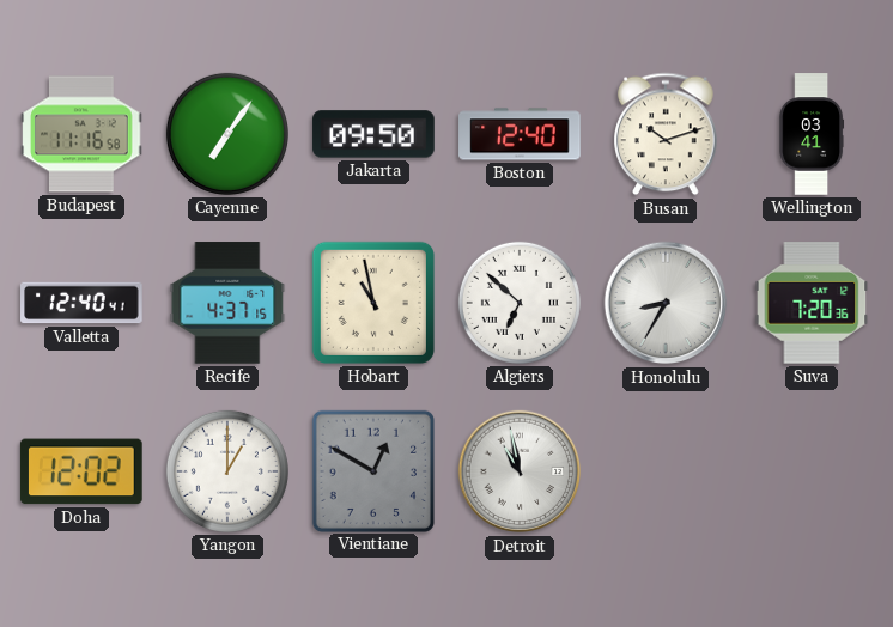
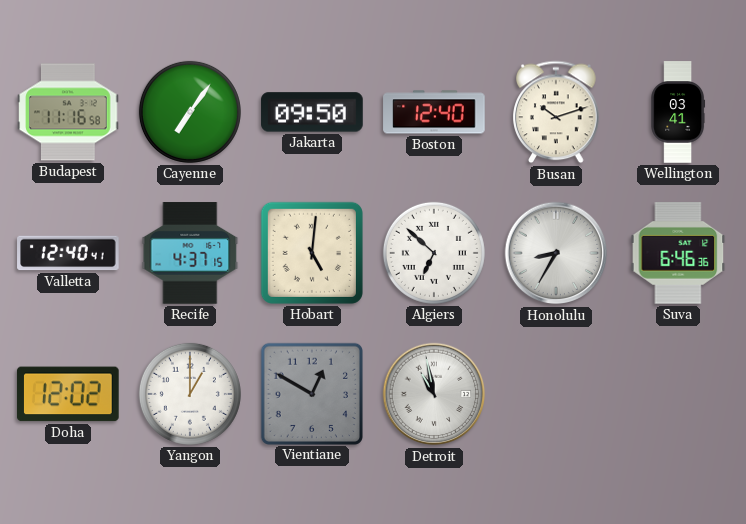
Hobart: 10:58 -> 5:01 (312, 253)
Suva: 7:20 -> 6:46 (678, 253)
